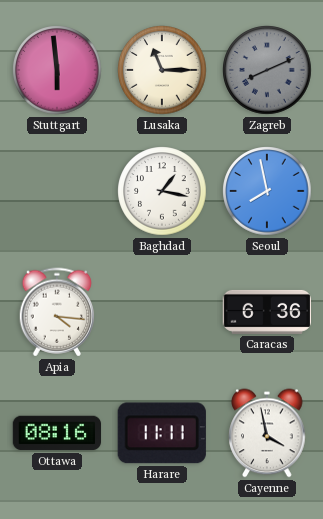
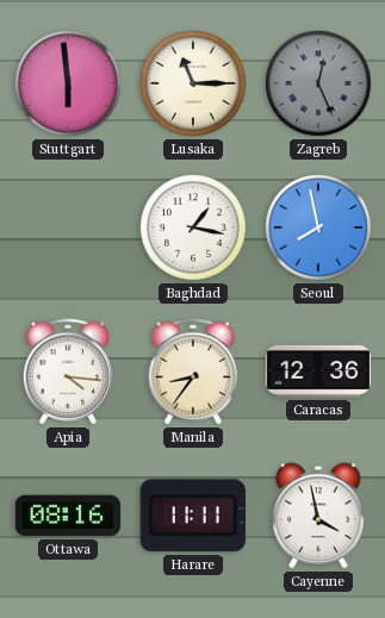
Zagreb: 8:11 -> 12:26 (318, 83)
Manila: none -> 8:36 (193, 372)
Caracas: 6:36 -> 12:36 (318, 372)
